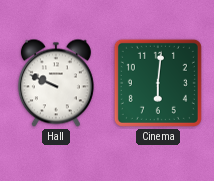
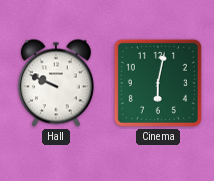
Cinema: 6:01 -> 6:02 (158, 83)
